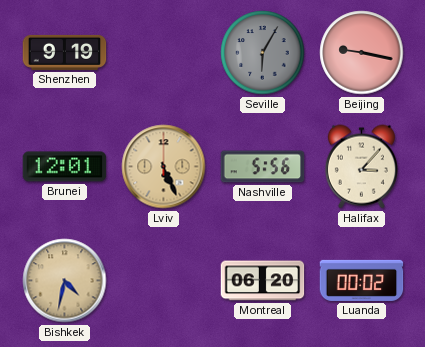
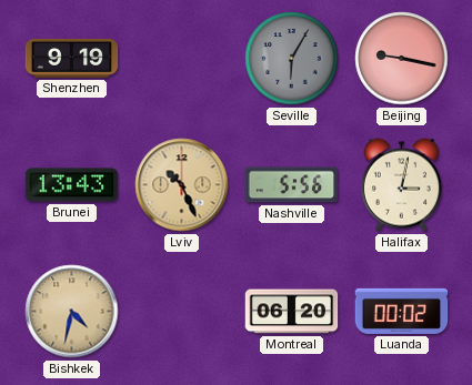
Brunei: 12:01 -> 13:43 (72, 185)
Lviv: 5:26 -> 10:26 (182, 185)
Halifax: 3:07 -> 3:02 (401, 185)
